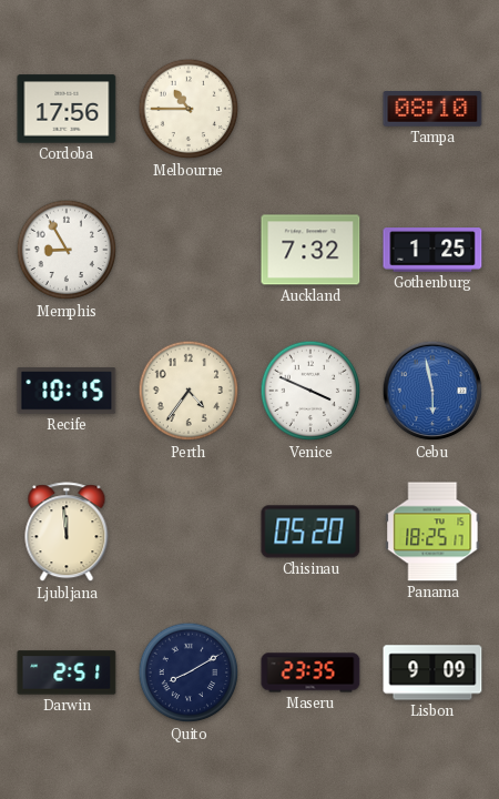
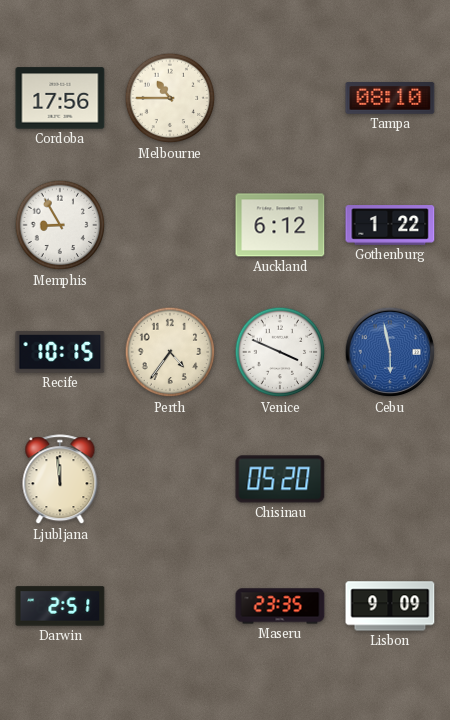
Auckland: 7:32 -> 6:12 (280, 225)
Gothenburg: 1:25 -> 1:22 (390, 225)
Panama: 18:25 -> none (432, 532)
Quito: 8:10 -> none (189, 672)
